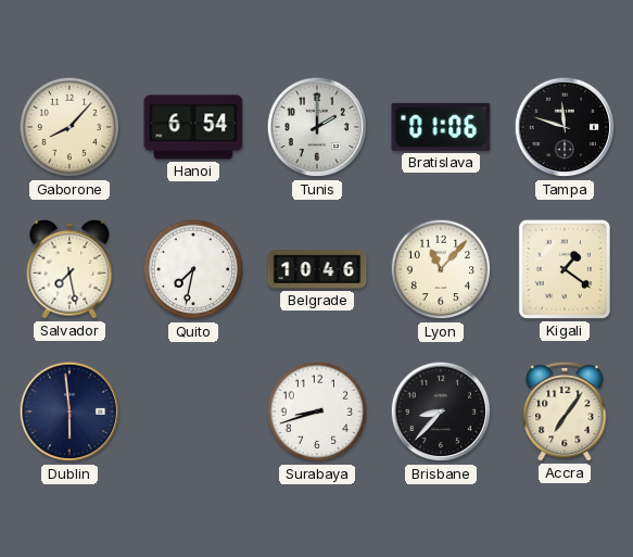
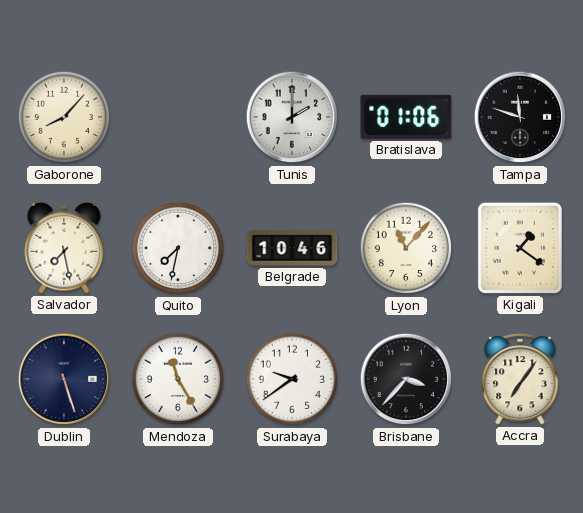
Hanoi: 6:54 -> none (193, 127)
Dublin: 5:59 -> 5:27 (64, 379)
Mendoza: none -> 11:25 (178, 379)
Surabaya: 8:42 -> 9:39 (292, 379)
Brisbane: 8:37 -> 3:37 (406, 379)
